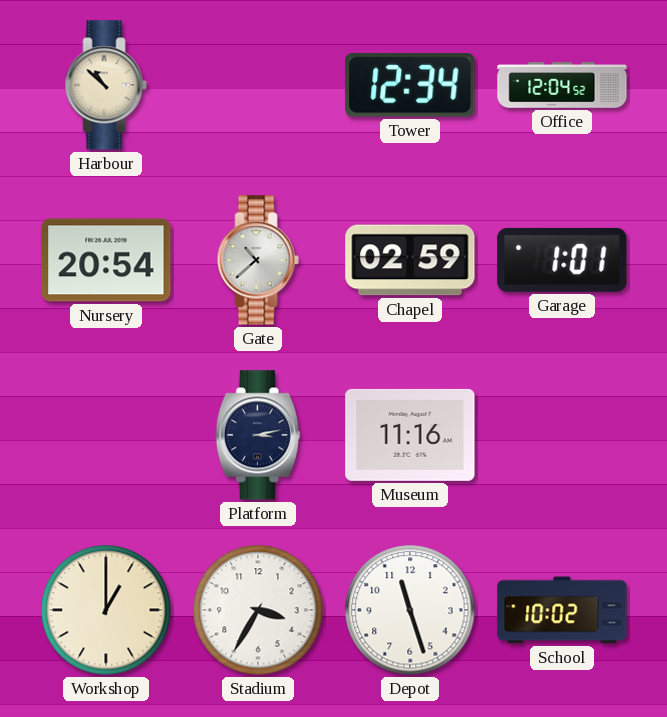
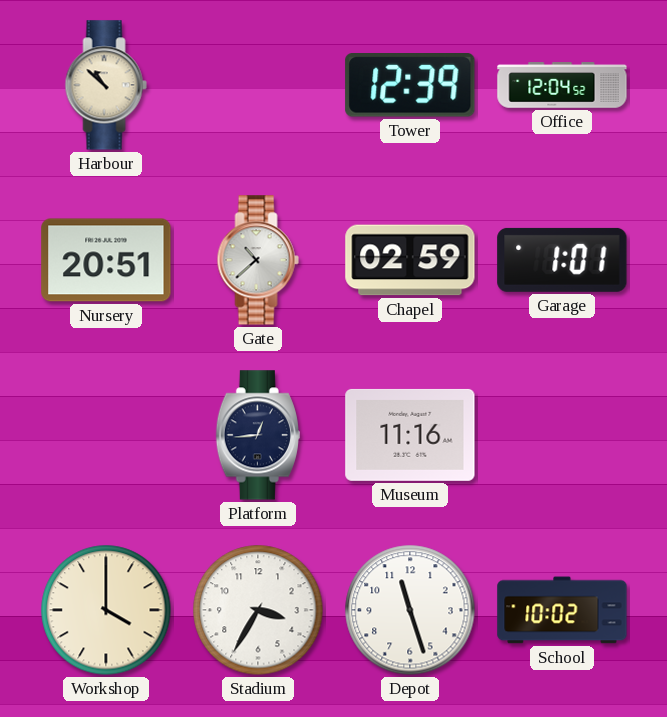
Tower: 12:34 -> 12:39 (410, 86)
Nursery: 20:54 -> 20:51 (106, 260)
Platform: 3:13 -> 12:44 (258, 435)
Workshop: 1:00 -> 4:00 (106, 610)
